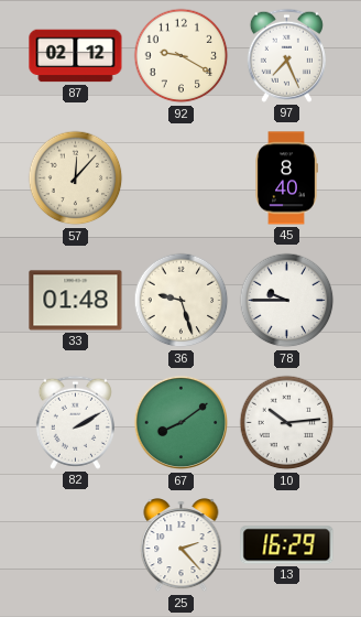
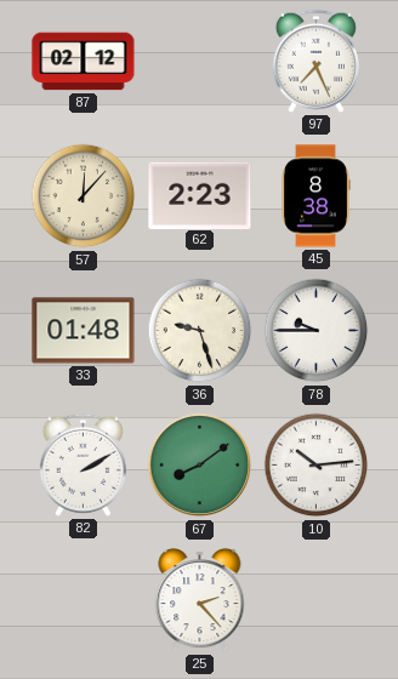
92: 9:20 -> none (182, 56)
62: none -> 2:23 (200, 195)
45: 8:40 -> 8:38 (315, 196)
13: 16:29 -> none (287, 545)
